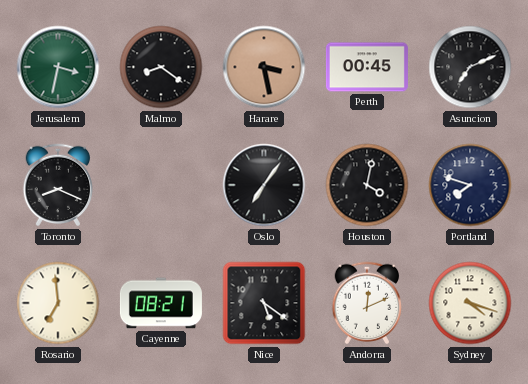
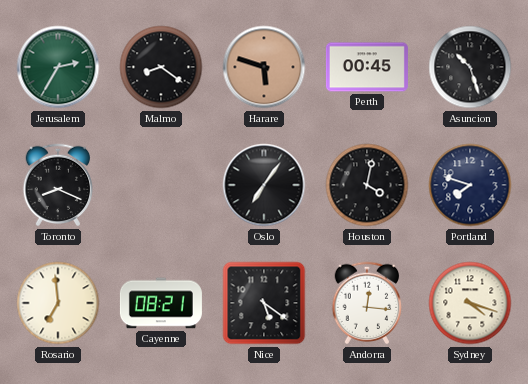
Jerusalem: 3:32 -> 2:35 (58, 67)
Harare: 3:28 -> 5:48 (264, 67)
Asuncion: 7:11 -> 10:27 (470, 67)
Andorra: 12:11 -> 12:16 (367, 303)
